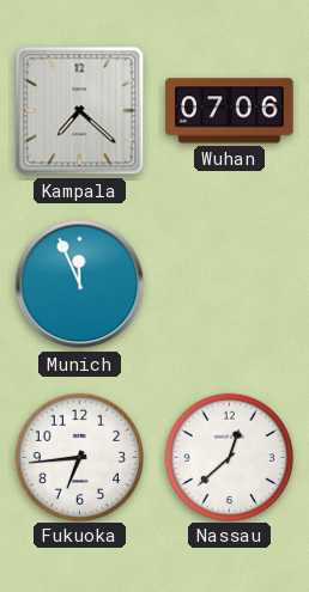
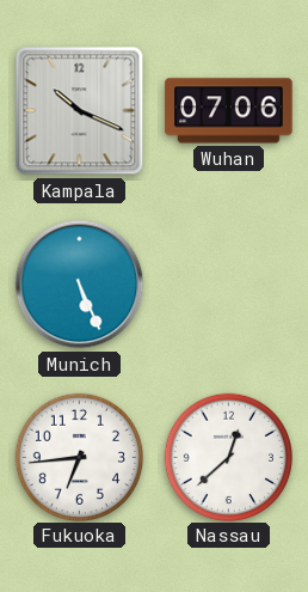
Kampala: 7:22 -> 10:19 (80, 111)
Munich: 11:56 -> 5:26 (80, 285)
